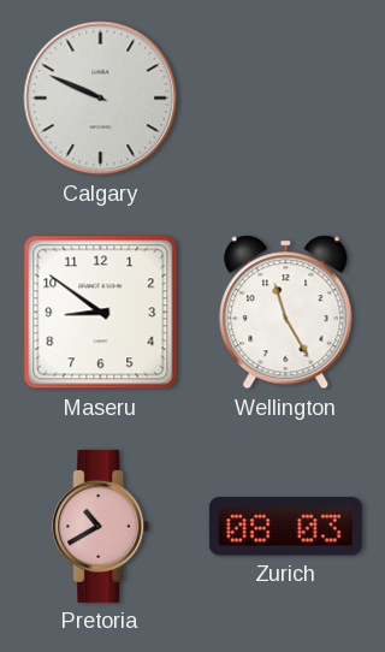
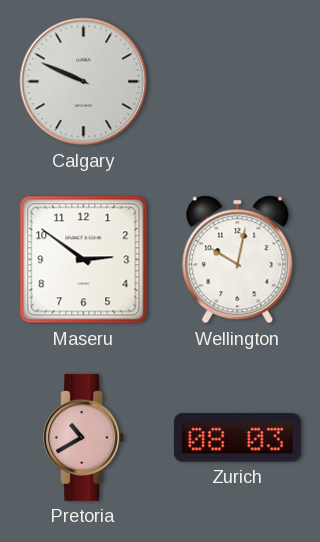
Maseru: 8:51 -> 2:51 (84, 260)
Wellington: 11:25 -> 10:02 (238, 260)
